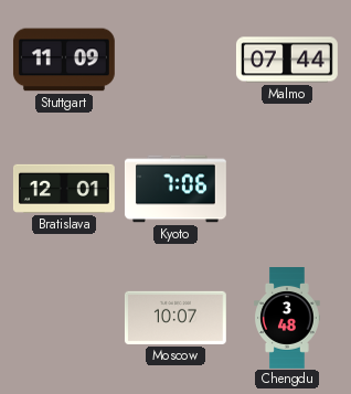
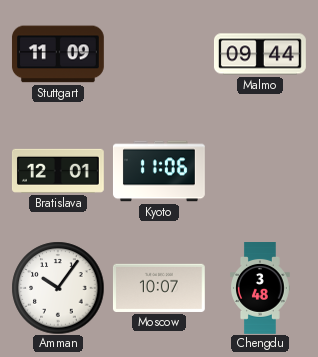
Malmo: 07:44 -> 09:44 (260, 54)
Kyoto: 7:06 -> 11:06 (159, 171)
Amman: none -> 10:06 (58, 288)
